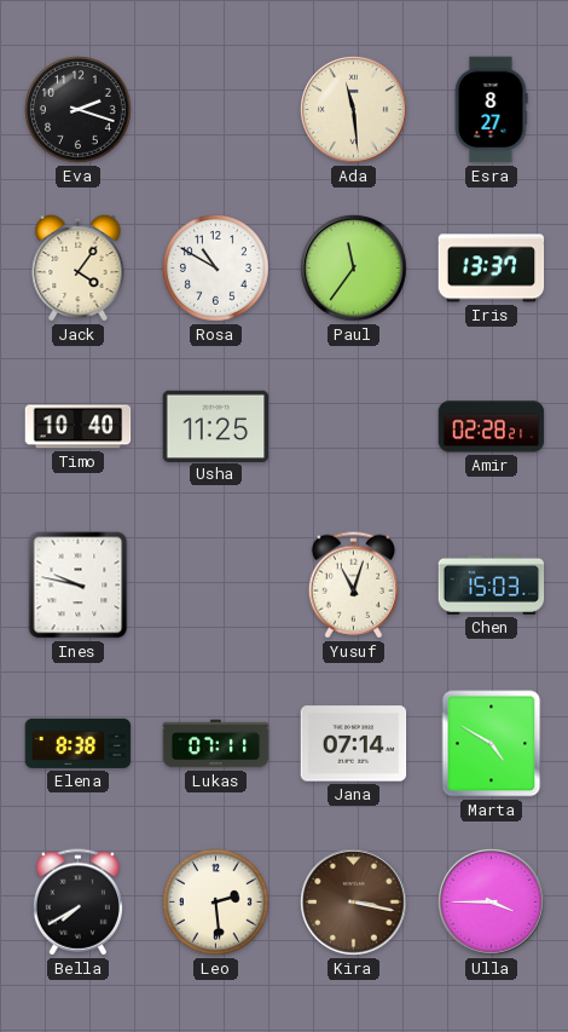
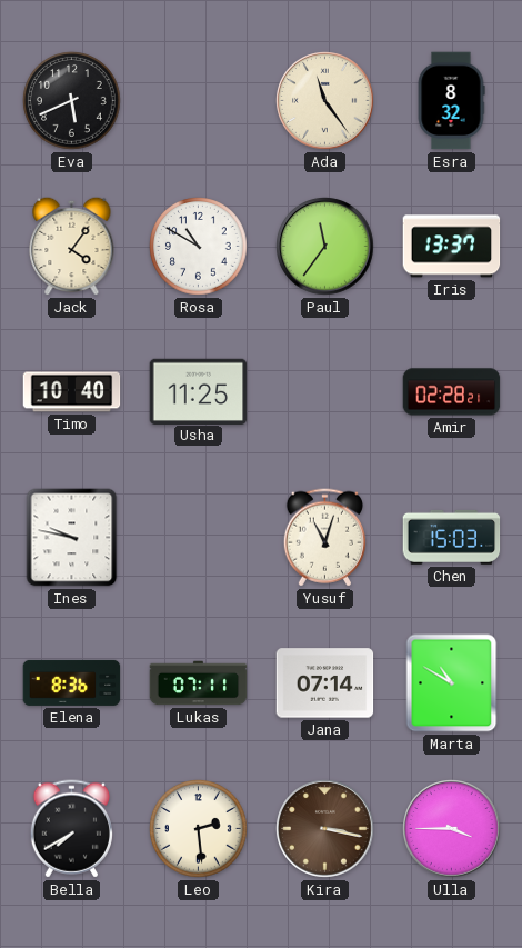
Eva: 2:18 -> 5:41 (72, 101)
Ada: 11:29 -> 11:24 (325, 101)
Esra: 8:27 -> 8:32 (451, 101)
Elena: 8:38 -> 8:36 (72, 682)
Marta: 4:50 -> 10:50 (452, 683)
